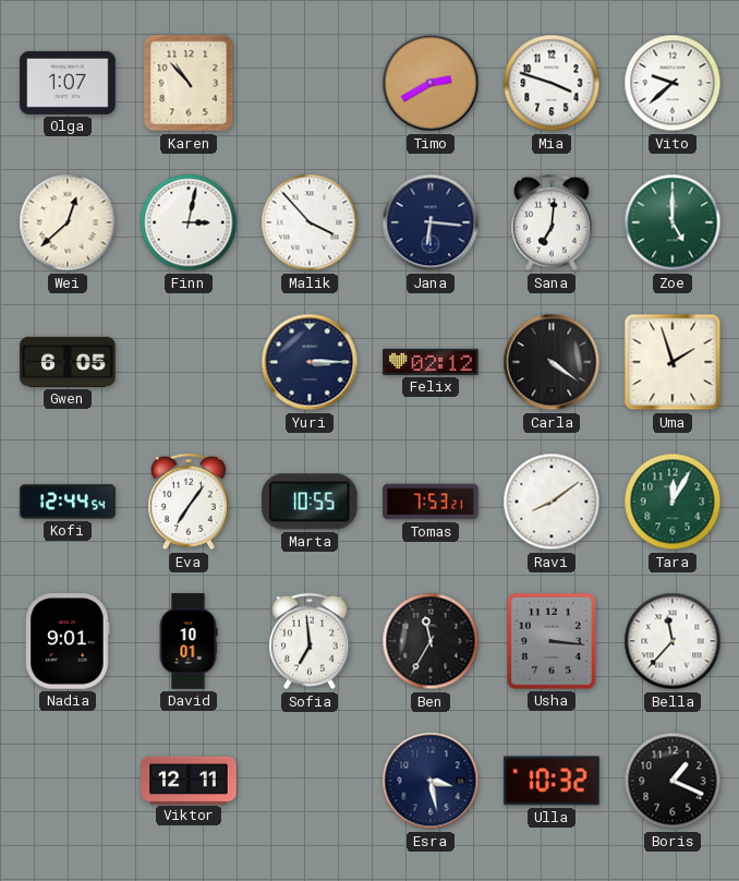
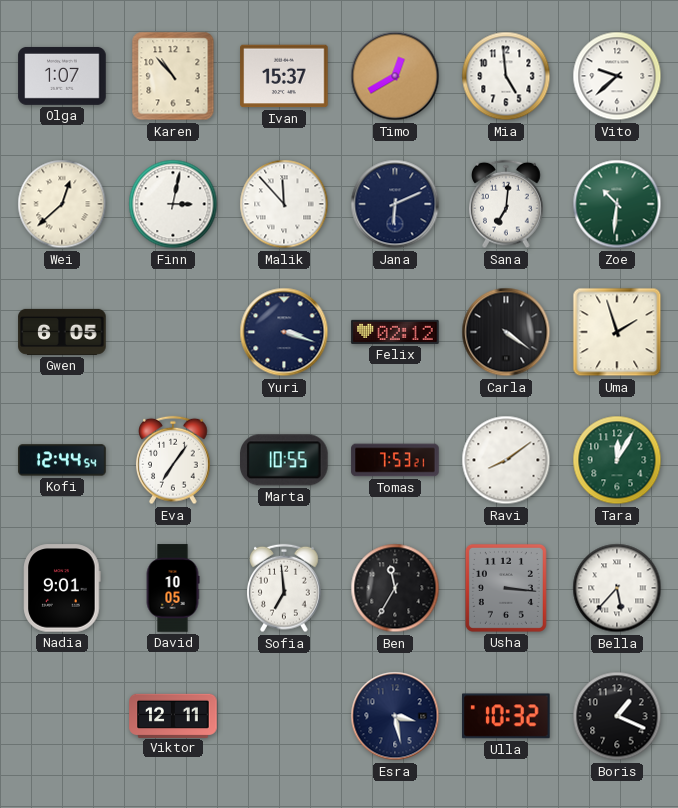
Ivan: none -> 15:37 (284, 76)
Timo: 2:40 -> 12:40 (395, 76)
Mia: 3:48 -> 4:59 (506, 76)
Malik: 3:53 -> 11:53 (284, 204)
Jana: 6:16 -> 6:11 (395, 204)
Zoe: 5:00 -> 10:31 (617, 204)
Yuri: 3:15 -> 3:18 (284, 332)
David: 10:01 -> 10:05 (173, 588)
Bella: 11:37 -> 5:37 (617, 588)
